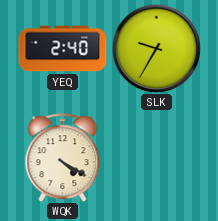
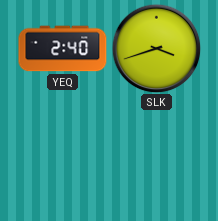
SLK: 9:35 -> 3:42 (156, 48)
WQK: 4:20 -> none (63, 158)
